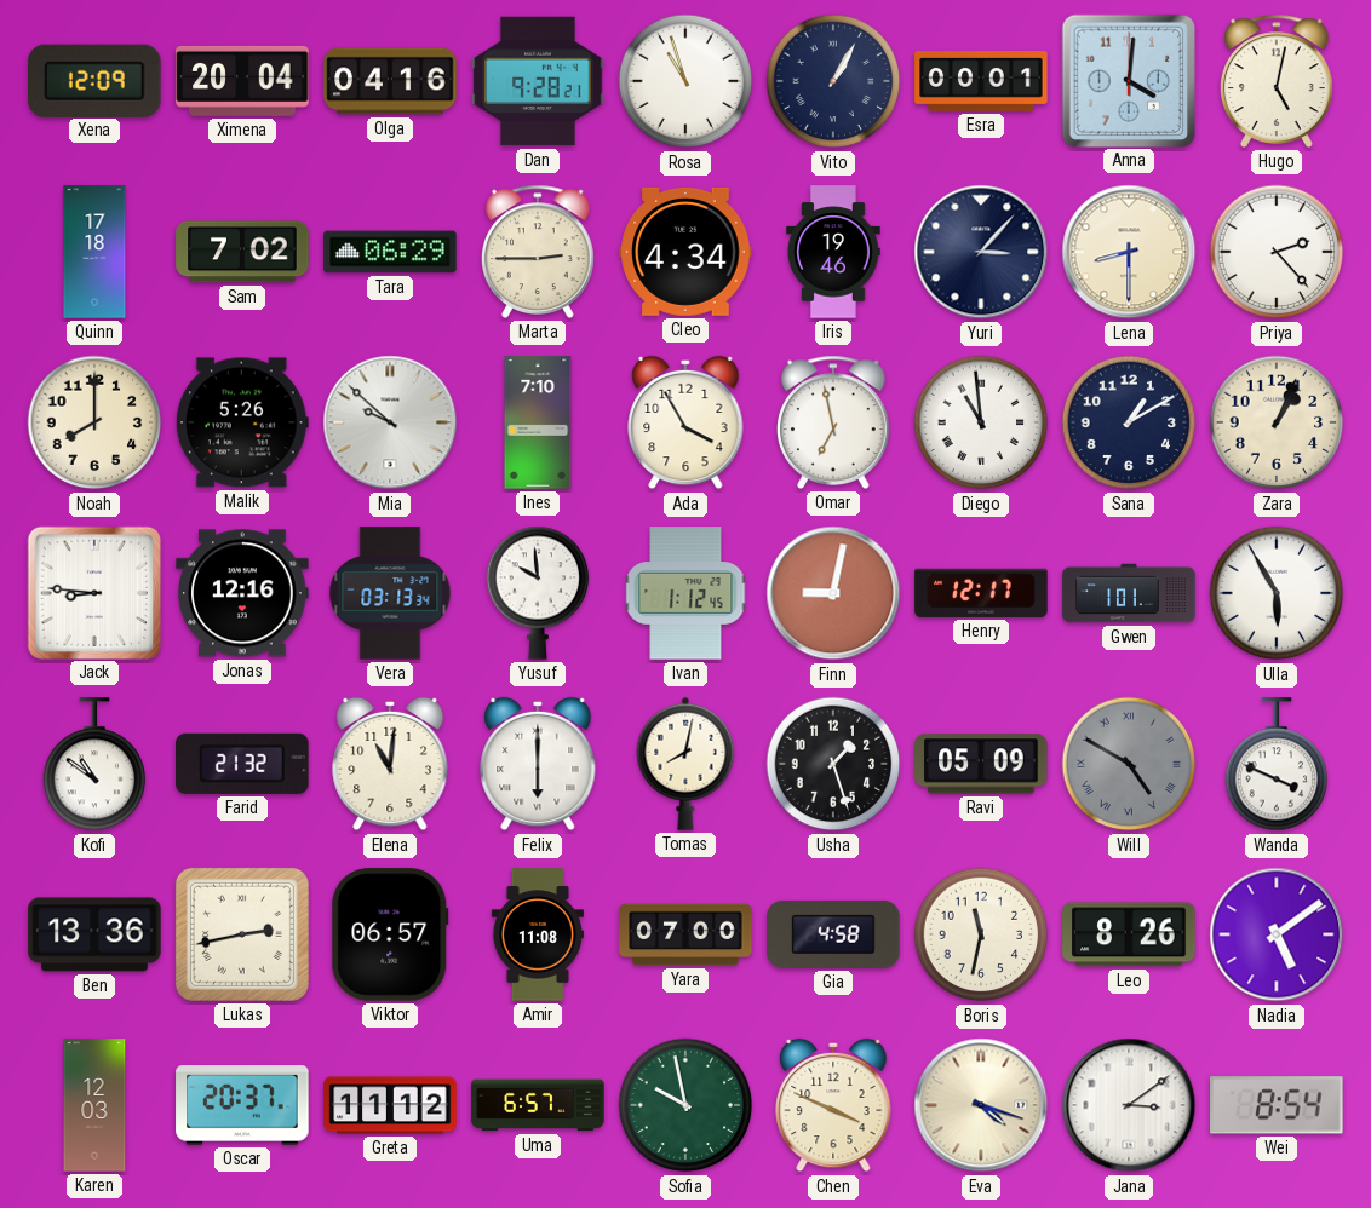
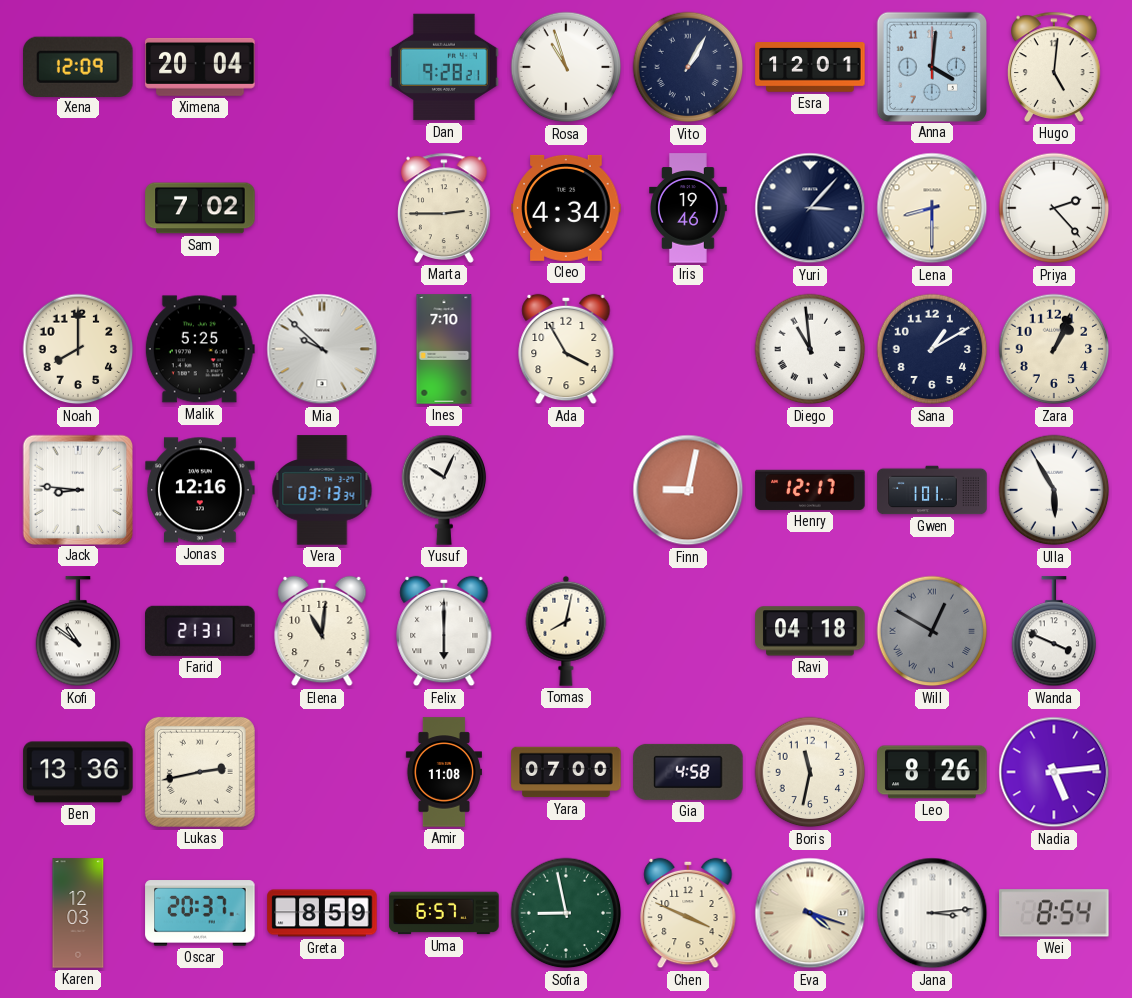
Olga: 04:16 -> none (390, 81)
Esra: 00:01 -> 12:01 (810, 67)
Hugo: 5:02 -> 5:01 (1055, 67)
Quinn: 17:18 -> none (94, 252)
Tara: 06:29 -> none (390, 252)
Malik: 5:26 -> 5:25 (200, 349)
Omar: 6:58 -> none (834, 422)
Yusuf: 9:59 -> 10:04 (444, 490)
Ivan: 1:12 -> none (685, 593)
Farid: 21:32 -> 21:31 (200, 631)
Usha: 1:27 -> none (833, 764)
Ravi: 05:09 -> 04:18 (810, 631)
Will: 4:50 -> 12:50 (932, 631)
Viktor: 06:57 -> none (390, 934)
Nadia: 5:09 -> 5:14 (1054, 772)
Greta: 11:12 -> 8:59 (322, 913)
Sofia: 9:58 -> 8:58 (566, 913)
Jana: 3:09 -> 3:14 (932, 913)
